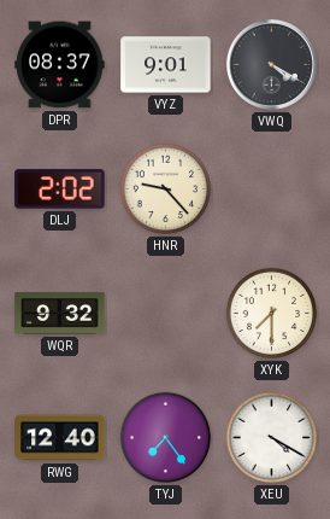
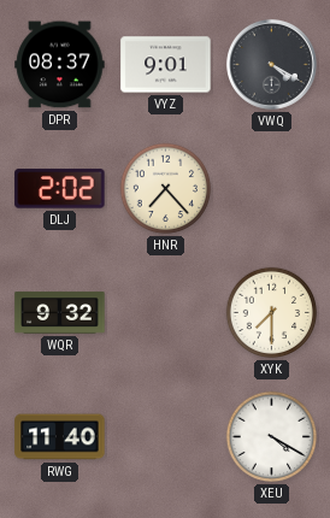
HNR: 9:23 -> 7:23 (166, 189)
RWG: 12:40 -> 11:40 (60, 437)
TYJ: 7:24 -> none (166, 438)
